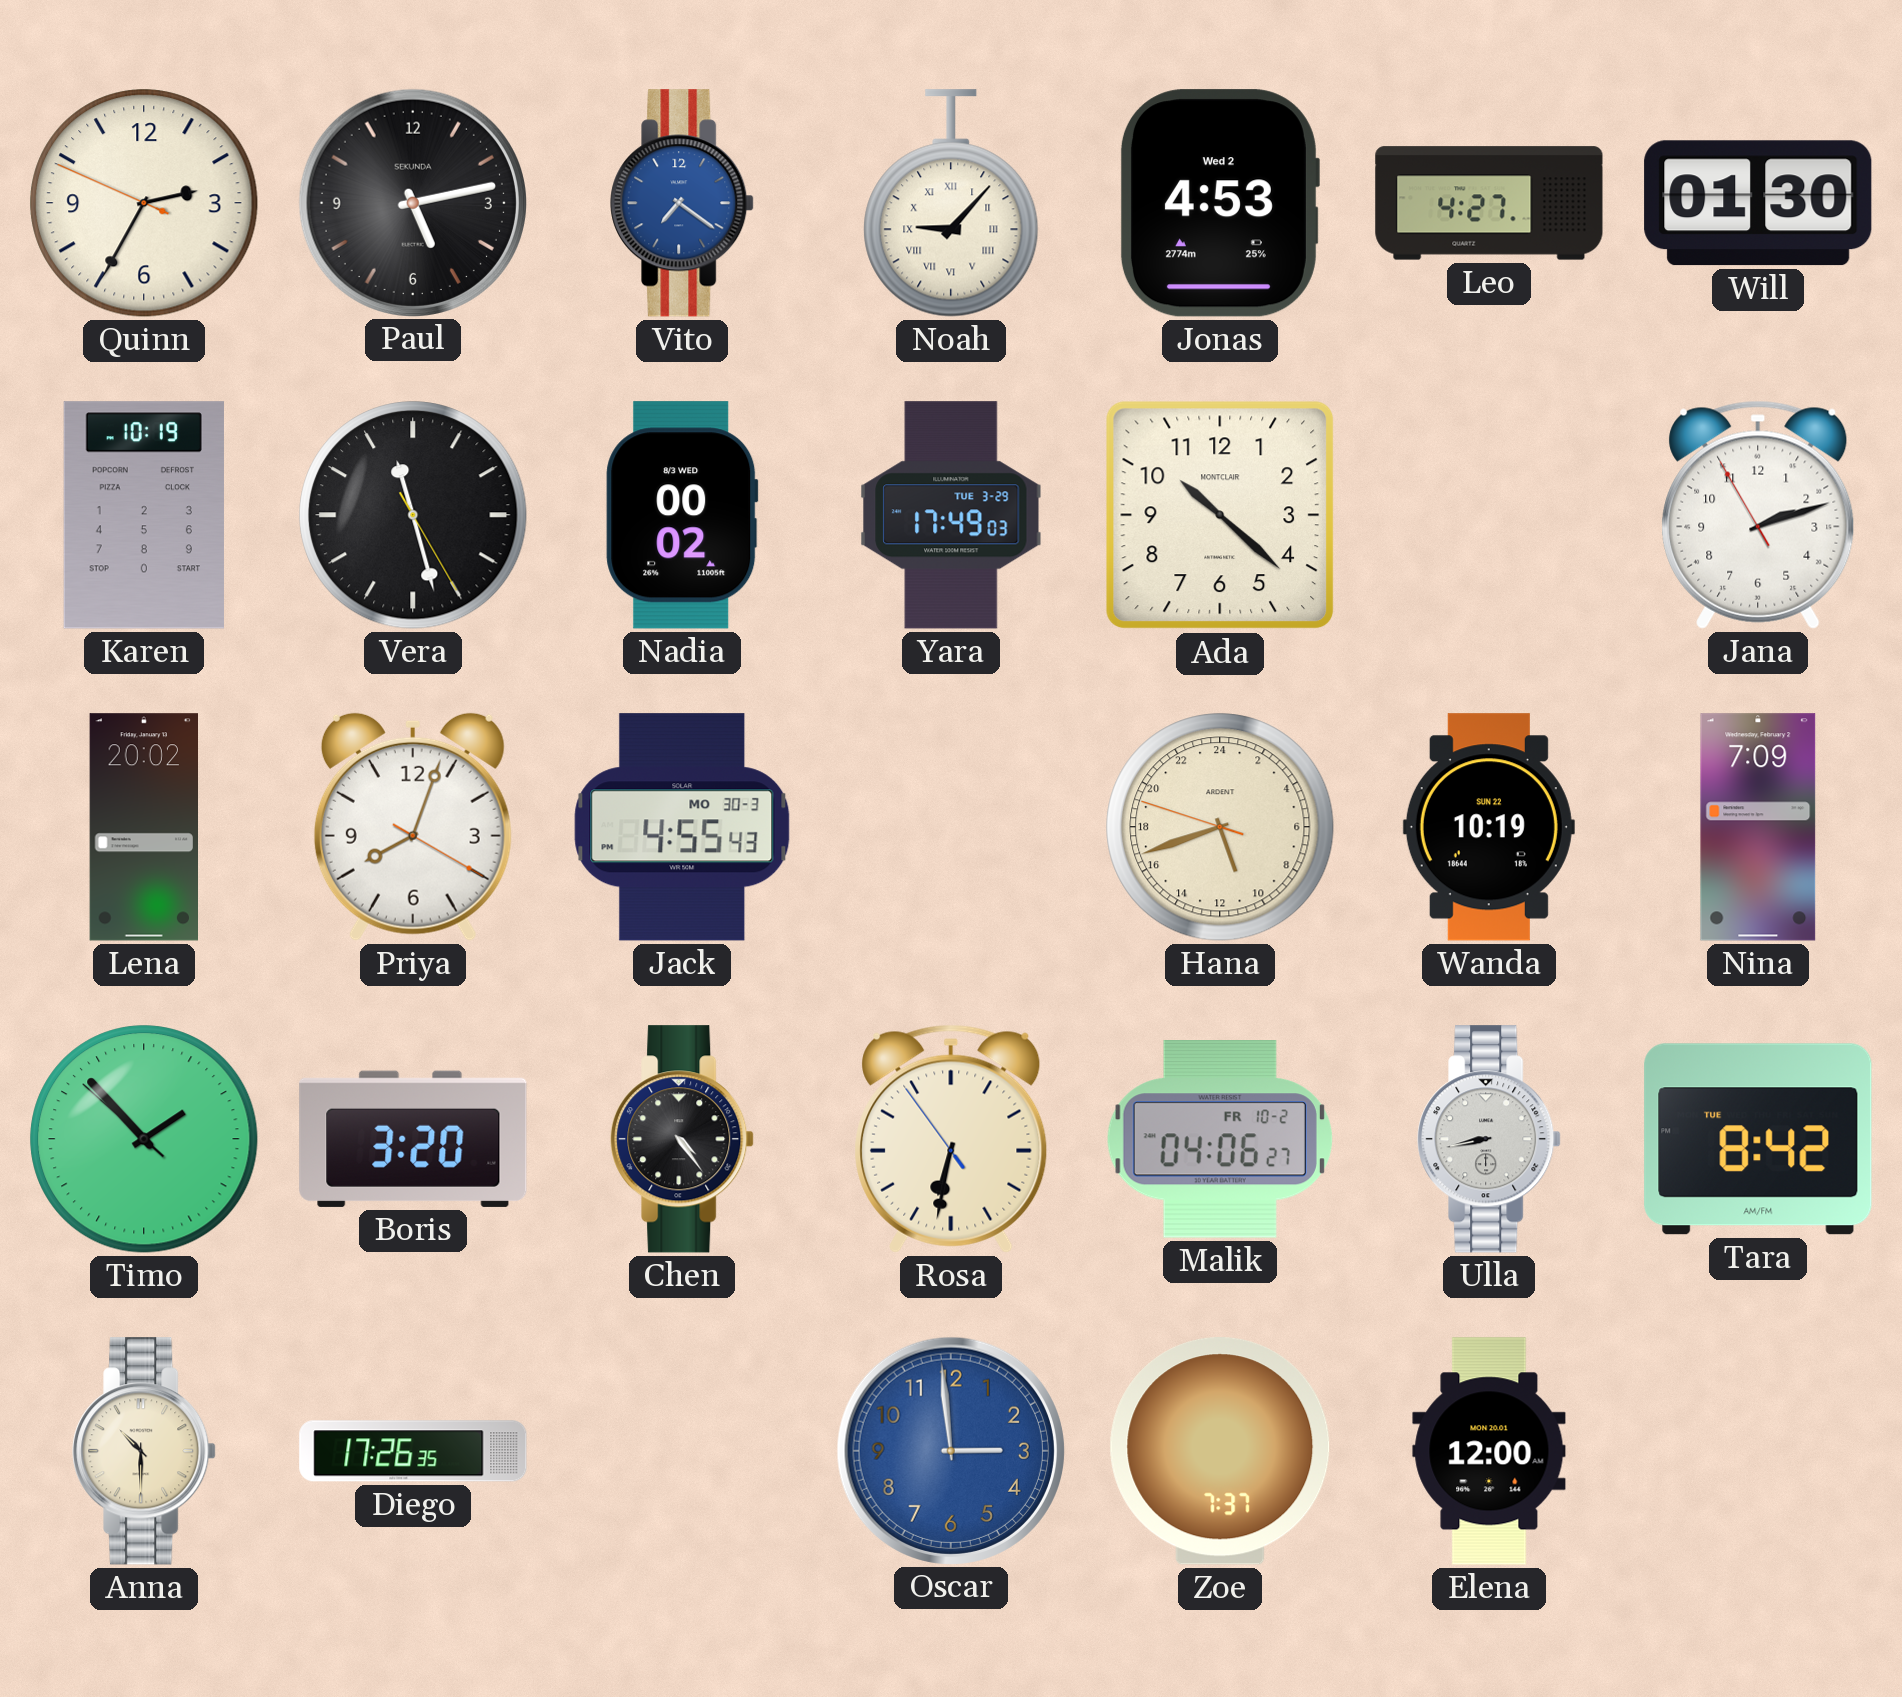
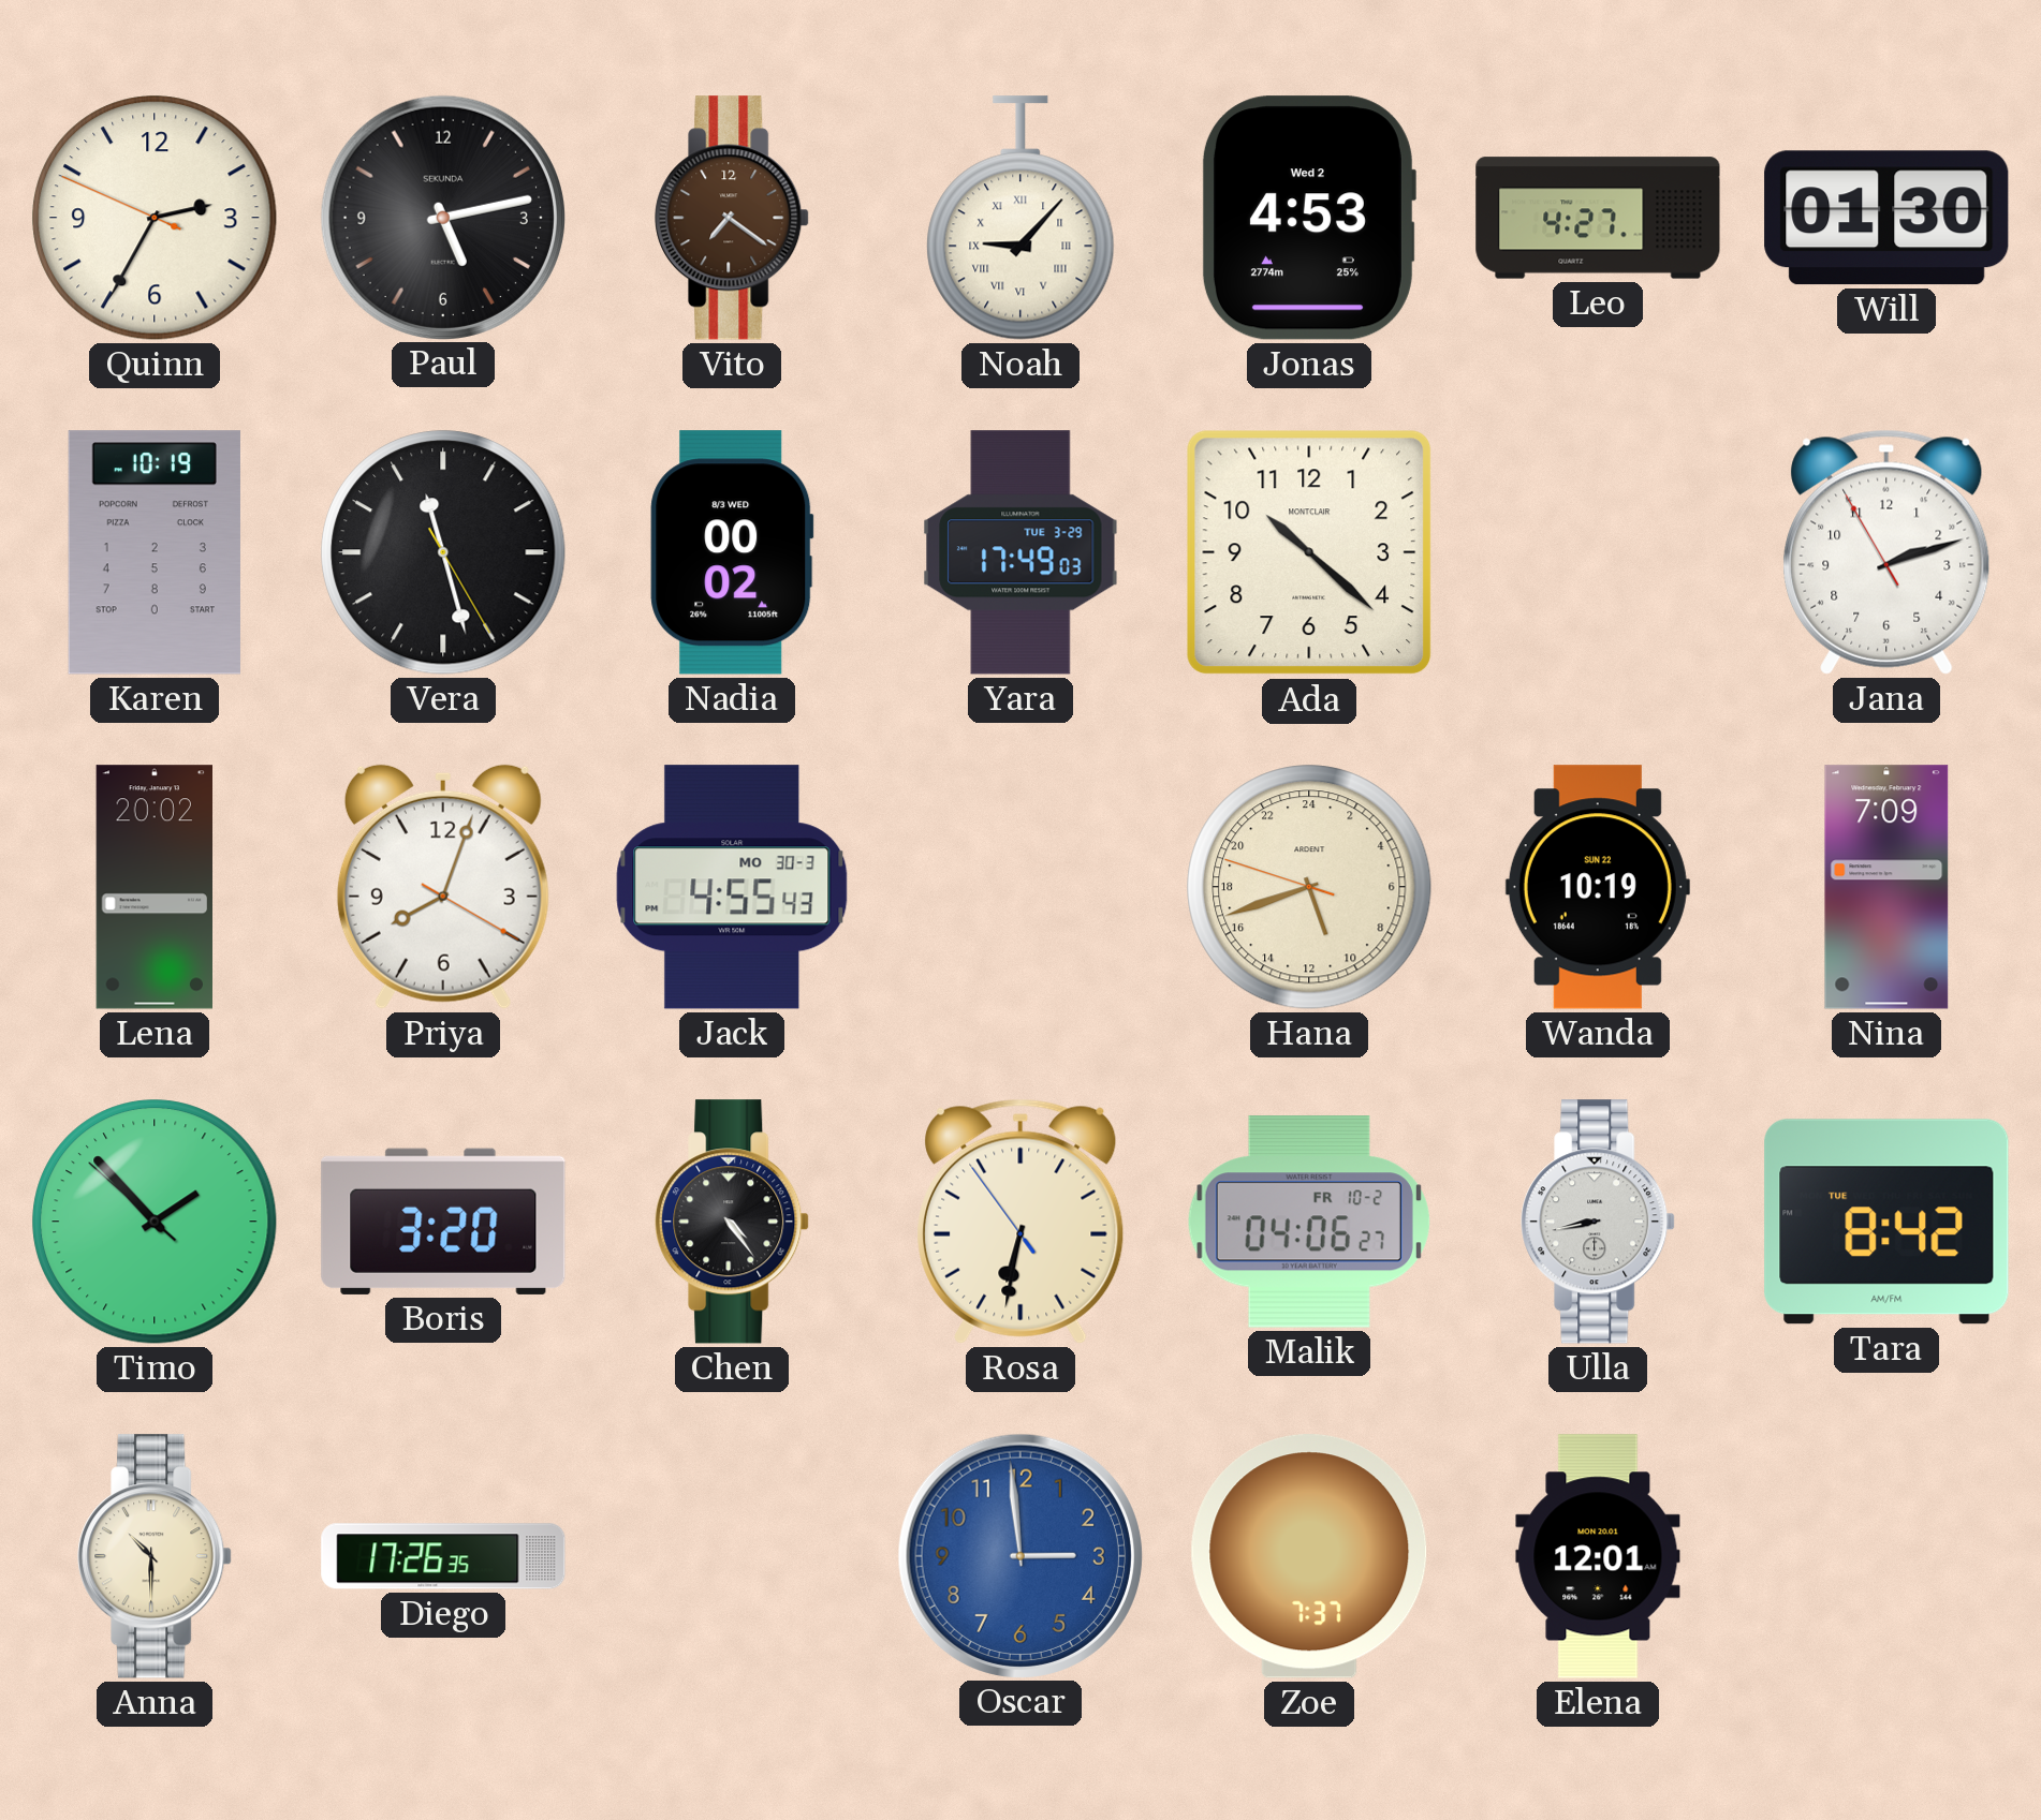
Vito dial: blue -> brown (732, 218)
Elena: 12:00 -> 12:01 (1598, 1556)
